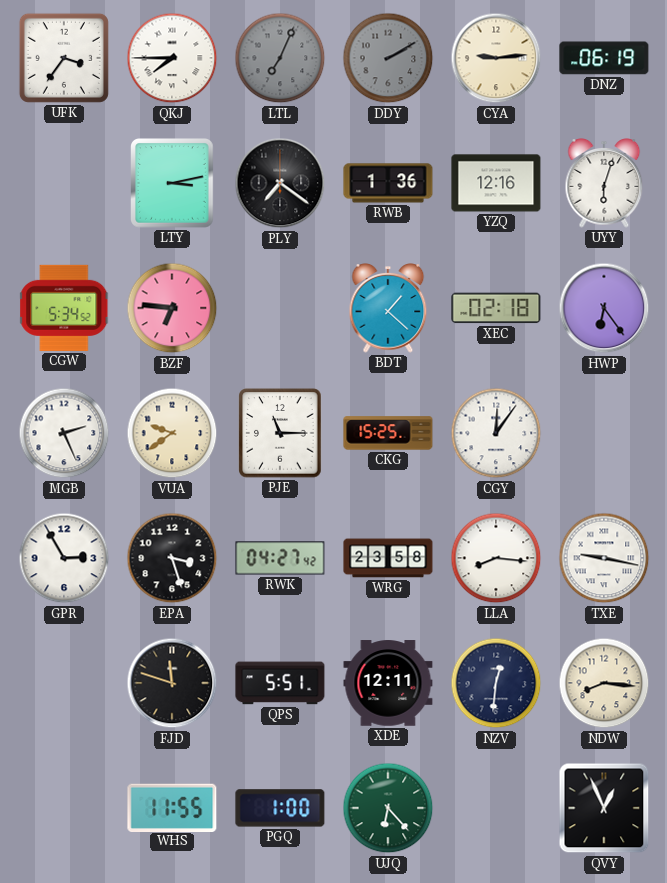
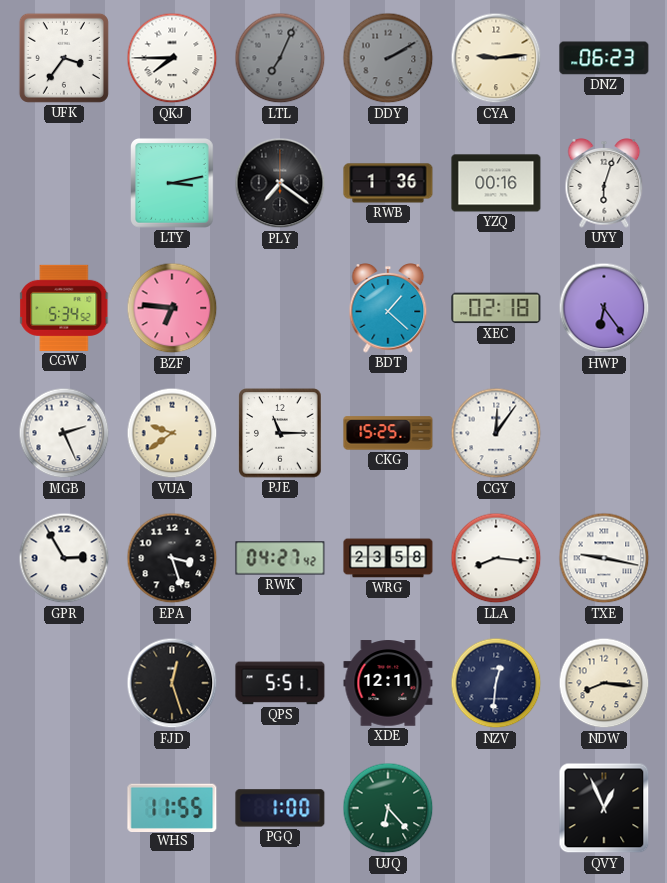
DNZ: 06:19 -> 06:23 (604, 58)
YZQ: 12:16 -> 00:16 (496, 183)
FJD: 11:48 -> 12:27 (172, 683)
